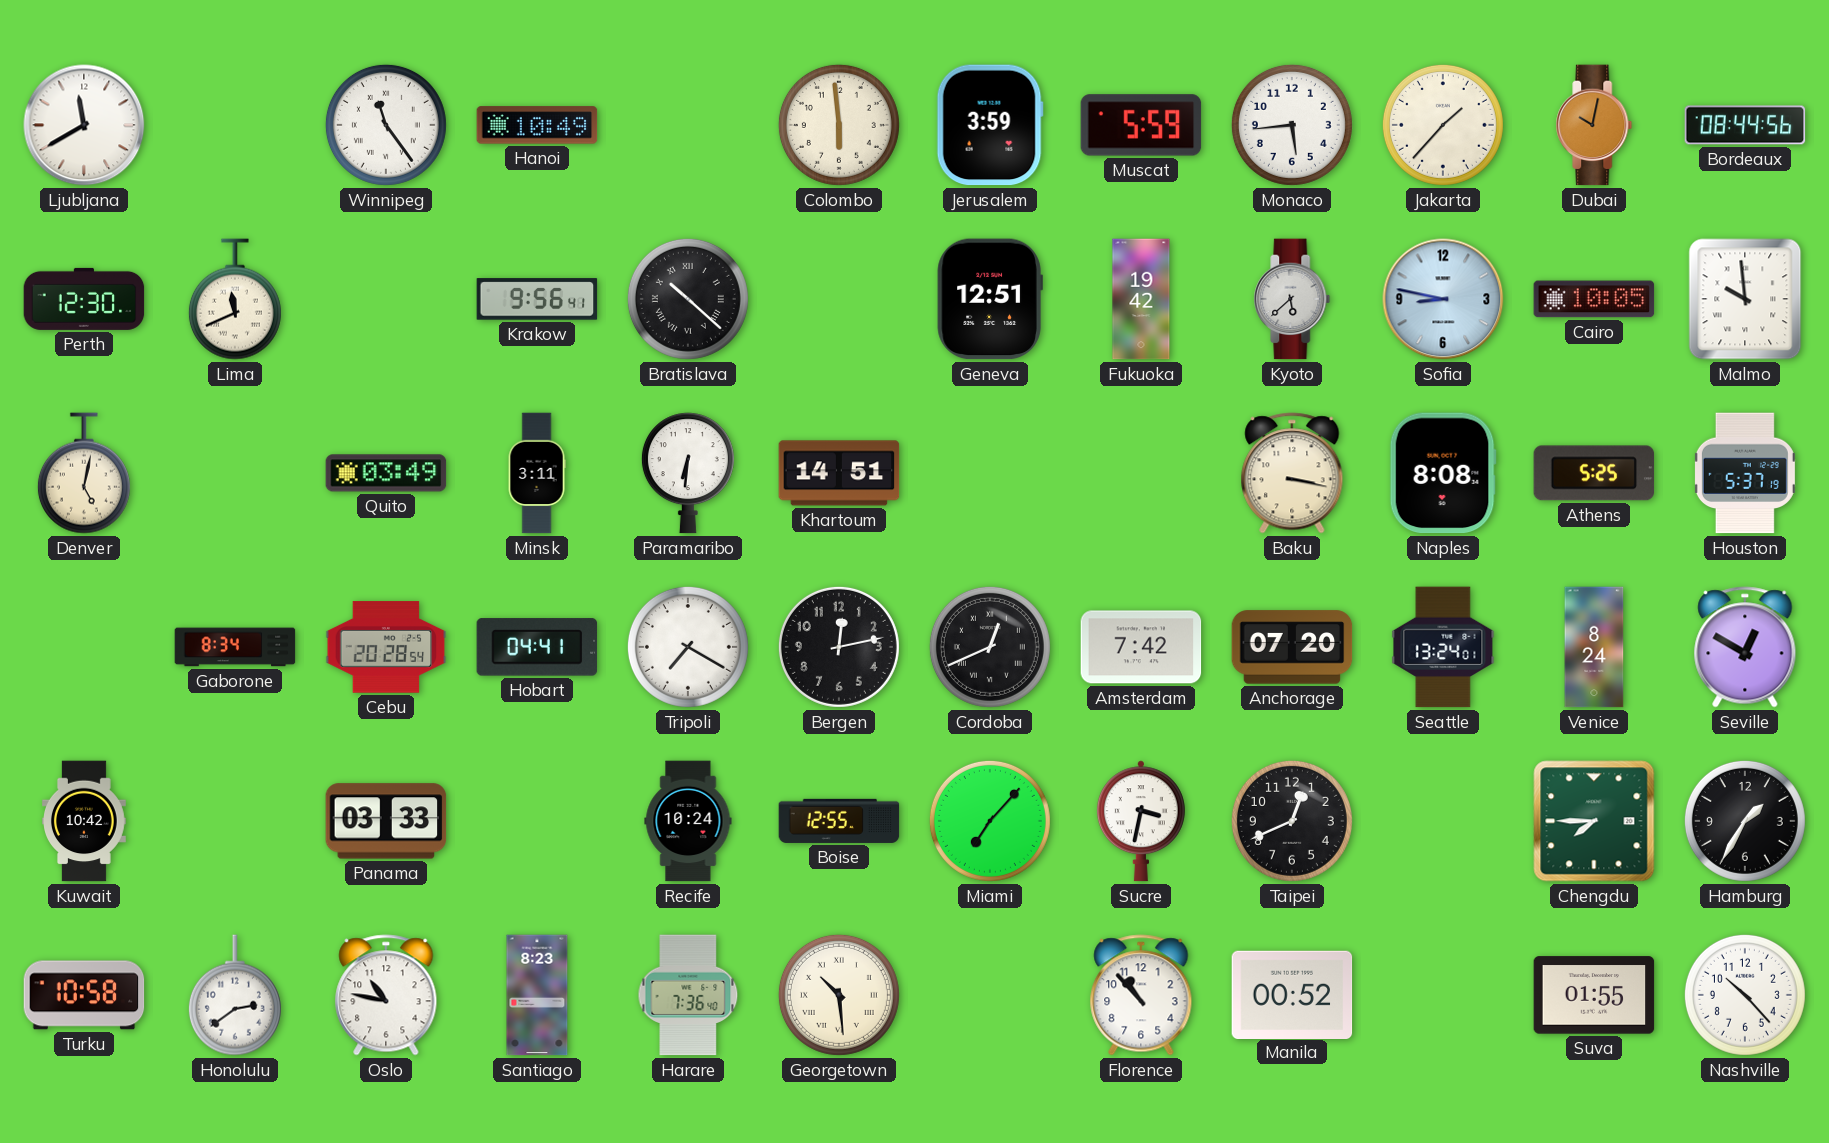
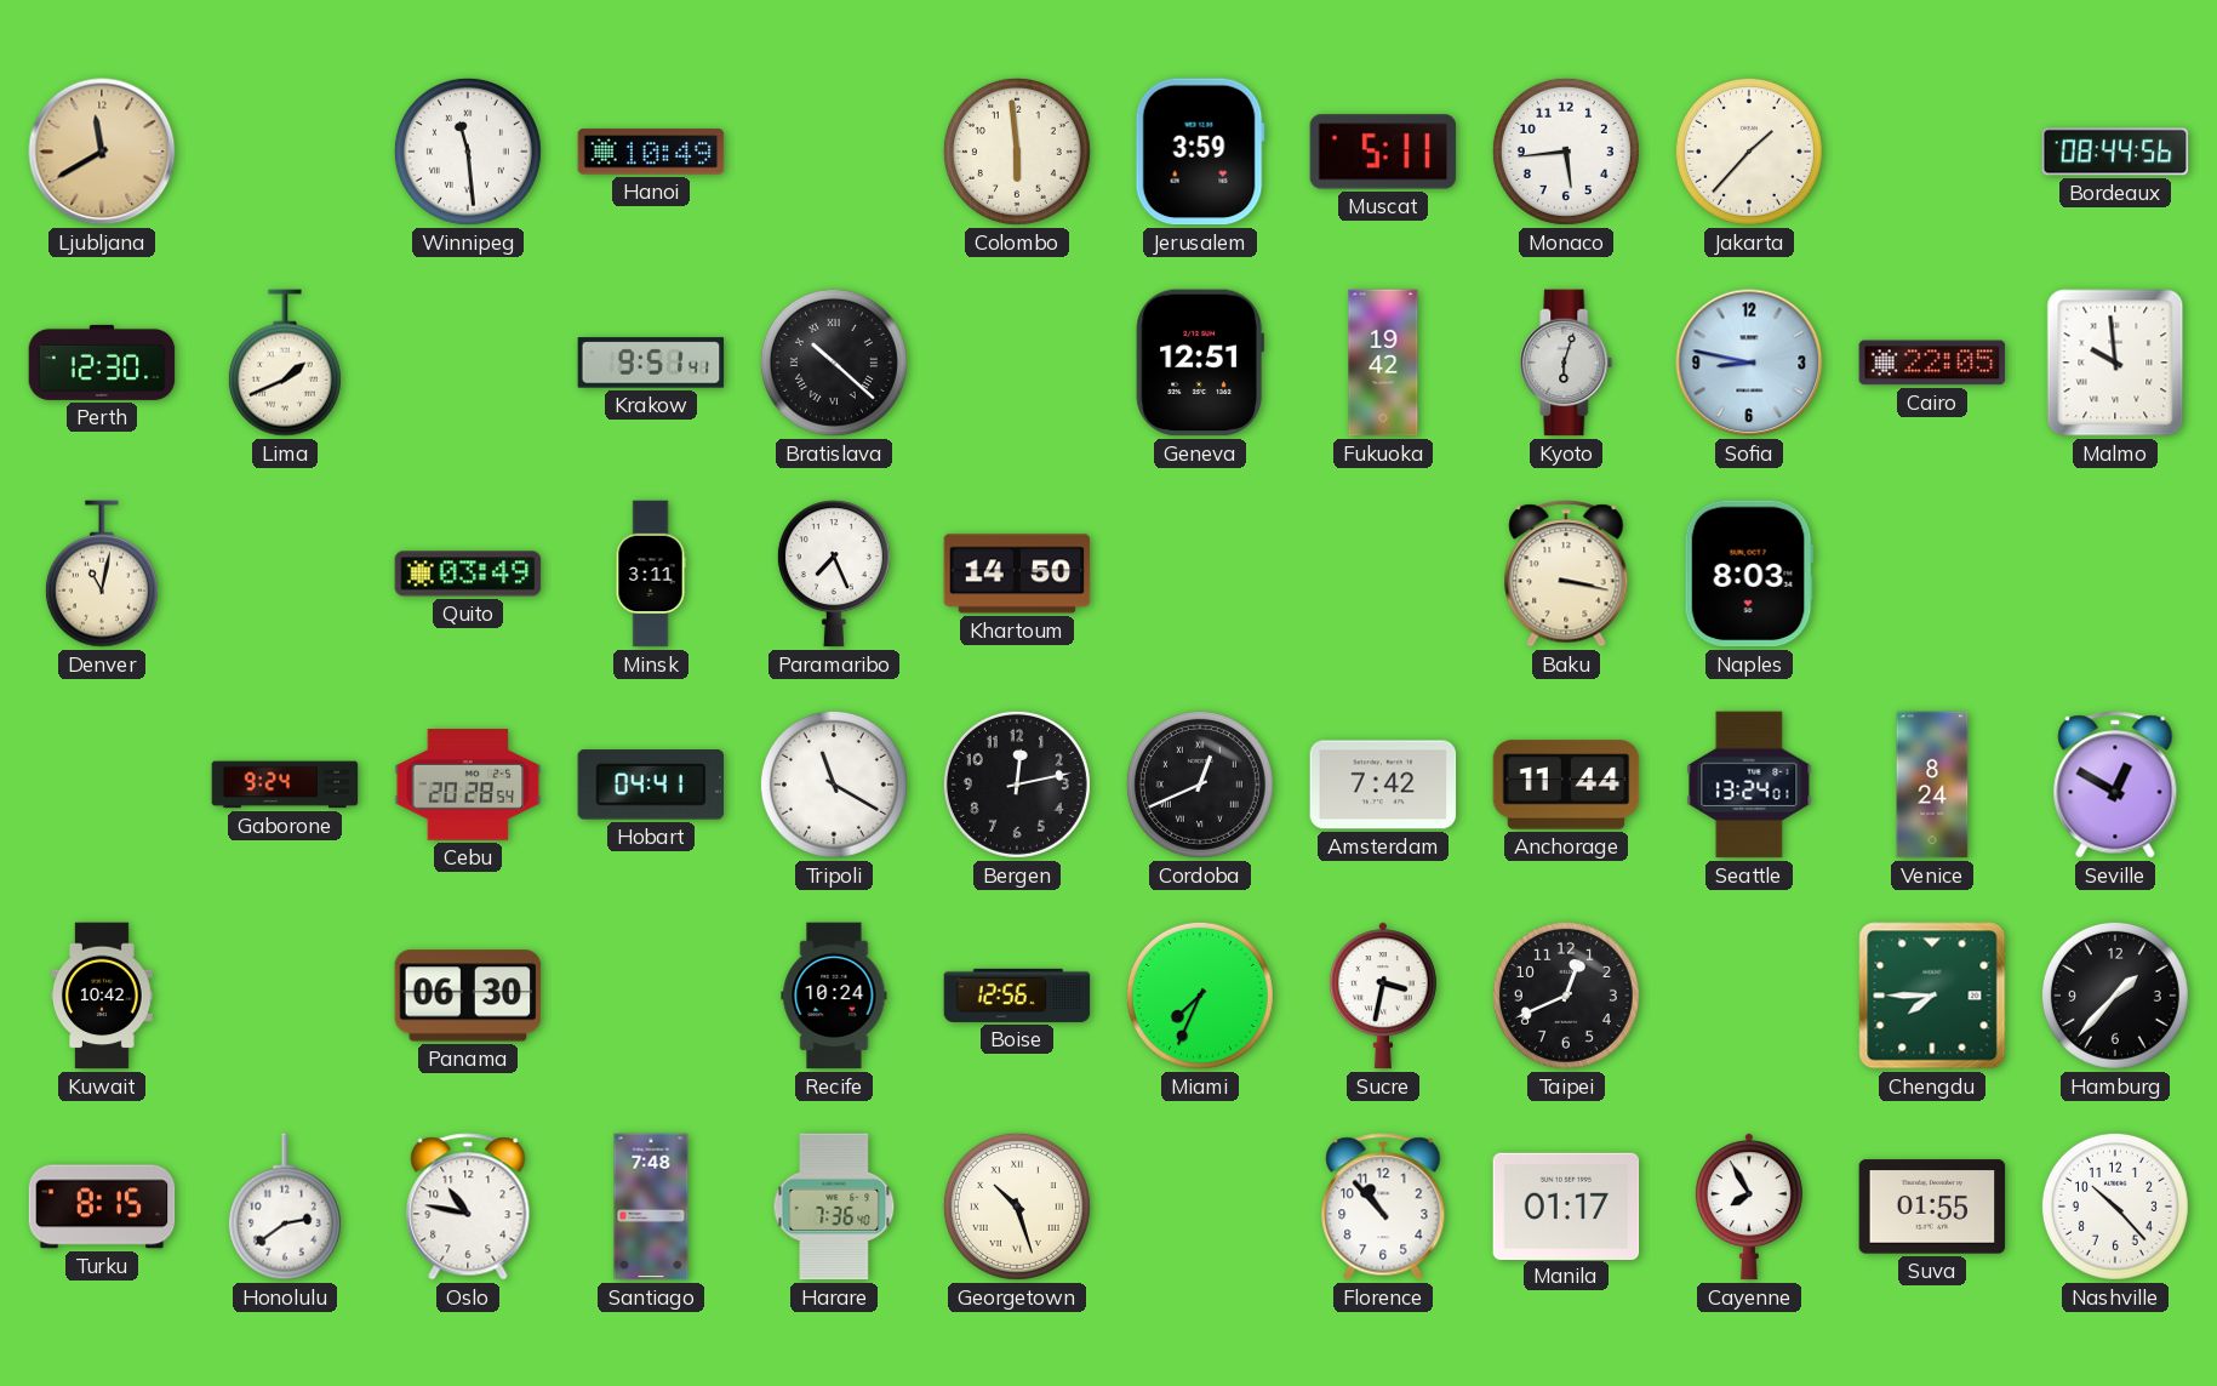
Ljubljana dial: white -> champagne (102, 152)
Winnipeg: 11:24 -> 11:29 (468, 152)
Muscat: 5:59 -> 5:11 (1383, 152)
Dubai: 10:02 -> none (1594, 125)
Lima: 11:41 -> 1:41 (285, 363)
Krakow: 9:56 -> 9:51 (651, 363)
Kyoto: 5:38 -> 6:03 (1566, 363)
Cairo: 10:05 -> 22:05 (1932, 363)
Denver: 5:02 -> 11:02 (102, 574)
Paramaribo: 6:31 -> 7:26 (834, 574)
Khartoum: 14:51 -> 14:50 (1017, 574)
Naples: 8:08 -> 8:03 (1749, 574)
Athens: 5:25 -> none (1594, 473)
Houston: 5:37 -> none (1745, 473)
Gaborone: 8:34 -> 9:24 (285, 785)
Tripoli: 7:20 -> 11:20 (834, 785)
Anchorage: 07:20 -> 11:44 (1566, 785)
Panama: 03:33 -> 06:30 (468, 996)
Boise: 12:55 -> 12:56 (1017, 996)
Miami: 7:07 -> 7:34 (1200, 996)
Hamburg: 1:35 -> 1:37 (2115, 996)
Turku: 10:58 -> 8:15 (102, 1207)
Santiago: 8:23 -> 7:48 (651, 1207)
Georgetown: 10:29 -> 10:27 (1017, 1207)
Manila: 00:52 -> 01:17 (1566, 1205)
Cayenne: none -> 7:55 (1749, 1207)
